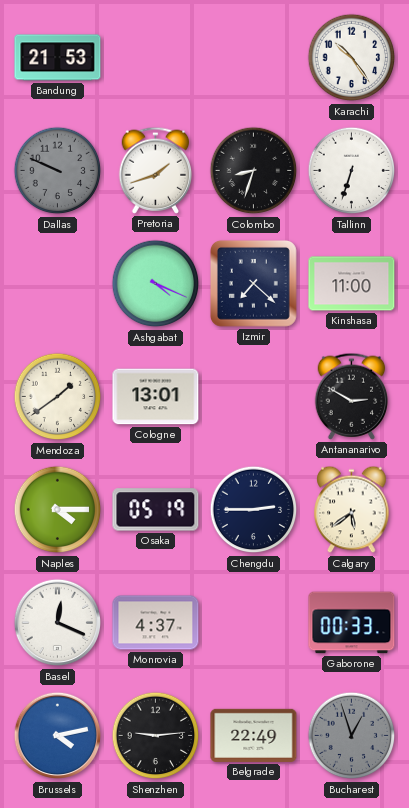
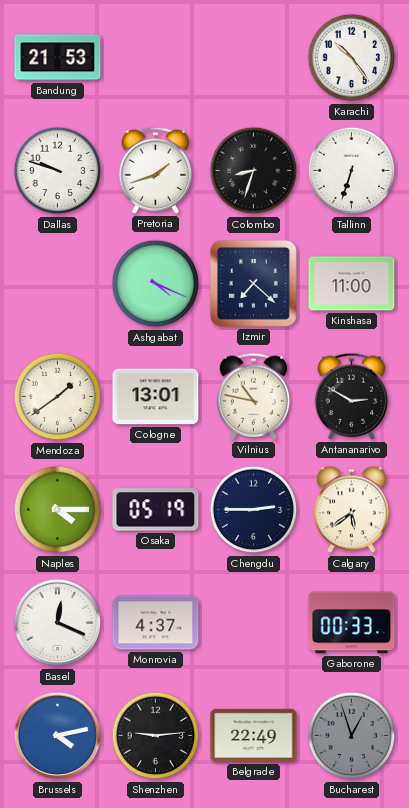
Dallas: 9:49 -> 9:48 (58, 171)
Dallas dial: grey -> white (58, 171)
Vilnius: none -> 10:47 (254, 396)
